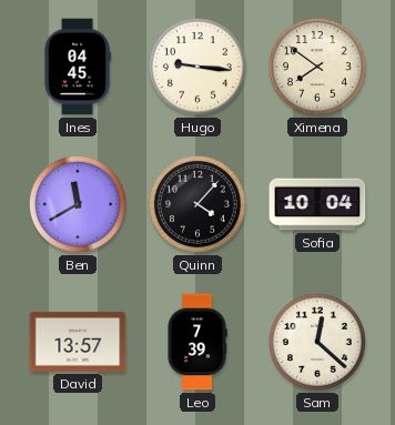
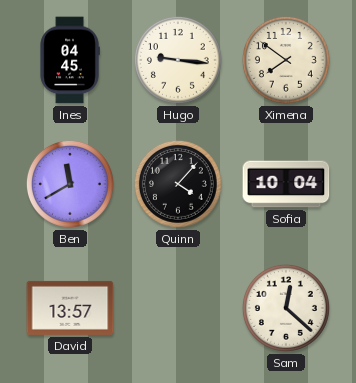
Leo: 7:39 -> none (197, 342)
